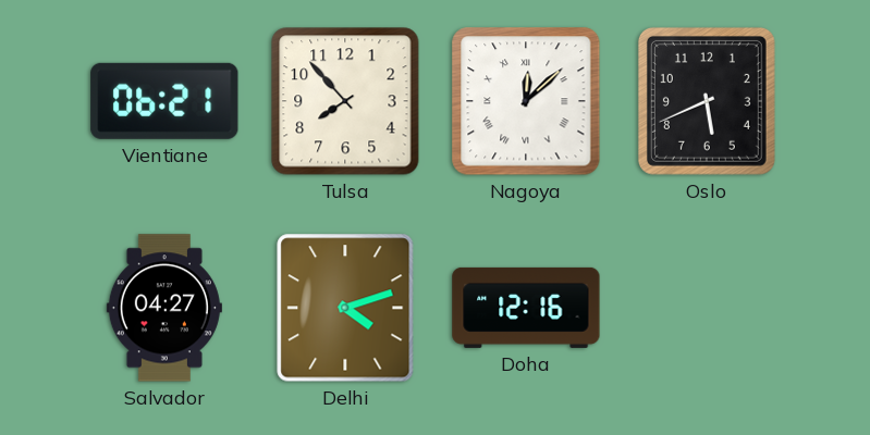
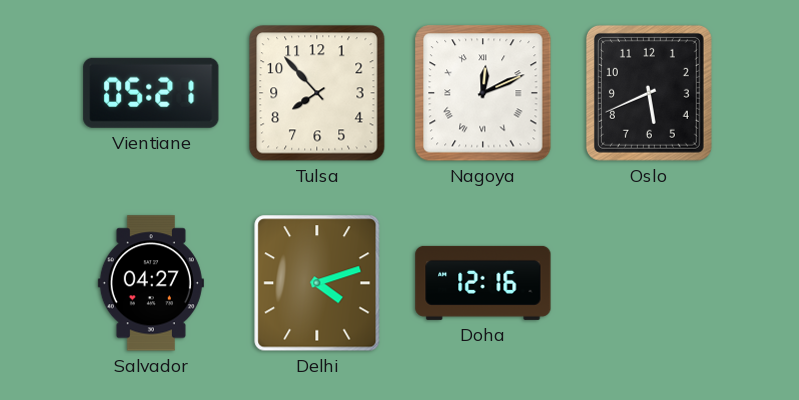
Vientiane: 06:21 -> 05:21 (151, 93)
Nagoya: 12:08 -> 12:11 (483, 93)
